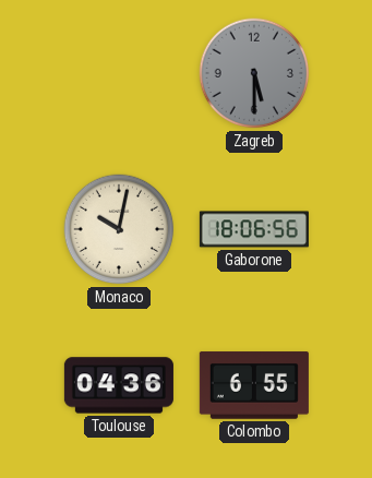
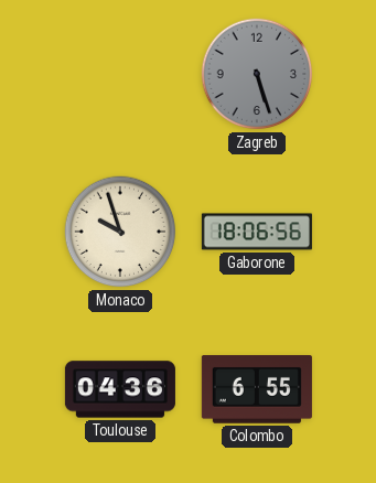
Zagreb: 5:30 -> 5:27 (257, 74)
Monaco: 10:02 -> 9:57 (120, 232)
